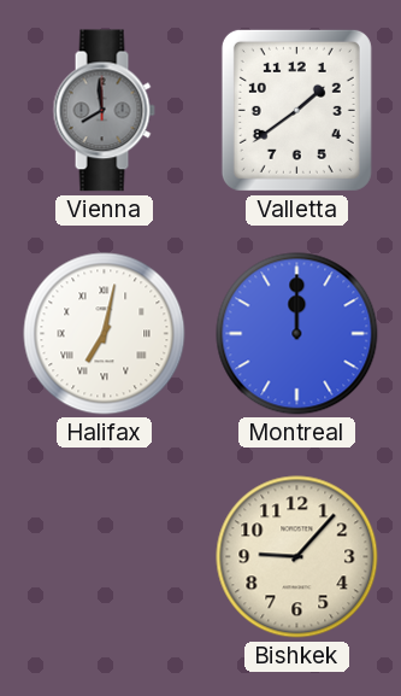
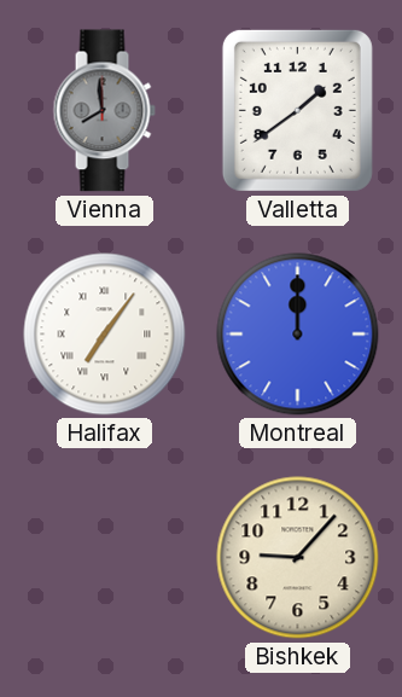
Halifax: 7:02 -> 7:06 (105, 335)
